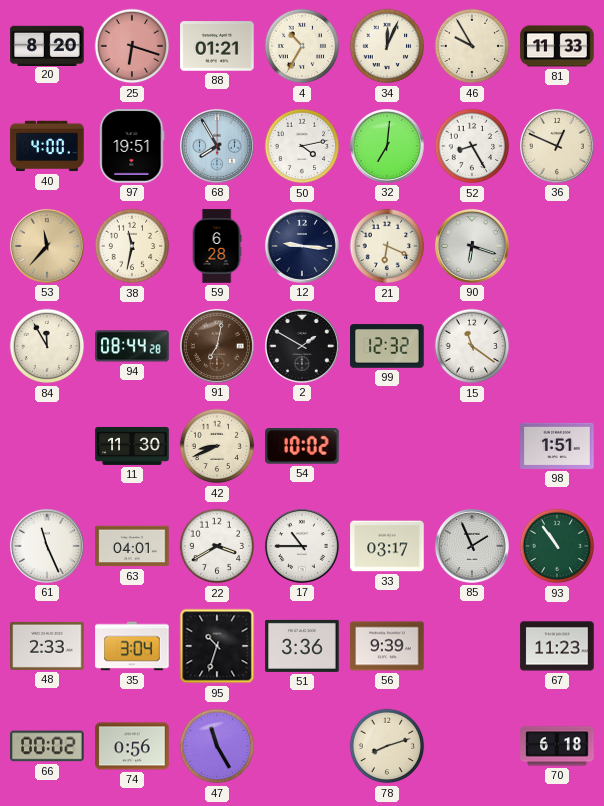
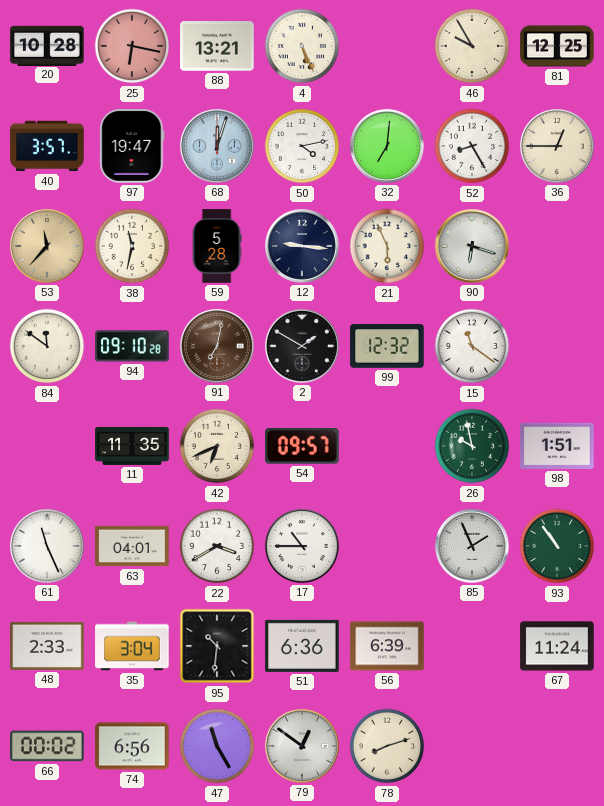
20: 8:20 -> 10:28 (47, 45)
25: 6:18 -> 6:17 (132, 46)
88: 01:21 -> 13:21 (217, 46)
4: 10:35 -> 5:26 (302, 46)
34: 12:04 -> none (387, 46)
81: 11:33 -> 12:25 (557, 46)
40: 4:00 -> 3:57 (47, 146)
97: 19:51 -> 19:47 (132, 146)
68: 7:55 -> 12:03 (217, 146)
36: 12:49 -> 12:45 (557, 146)
59: 6:28 -> 5:28 (217, 246)
21: 6:19 -> 5:56 (387, 246)
84: 11:55 -> 11:51 (47, 346)
94: 08:44 -> 09:10 (132, 346)
11: 11:30 -> 11:35 (132, 446)
42: 8:41 -> 6:41 (217, 446)
54: 10:02 -> 09:57 (302, 446)
26: none -> 9:58 (472, 446)
33: 03:17 -> none (387, 546)
95: 10:33 -> 10:31 (217, 646)
51: 3:36 -> 6:36 (302, 646)
56: 9:39 -> 6:39 (387, 646)
67: 11:23 -> 11:24 (557, 646)
74: 0:56 -> 6:56 (132, 746)
79: none -> 12:51 (302, 746)
70: 6:18 -> none (557, 746)
